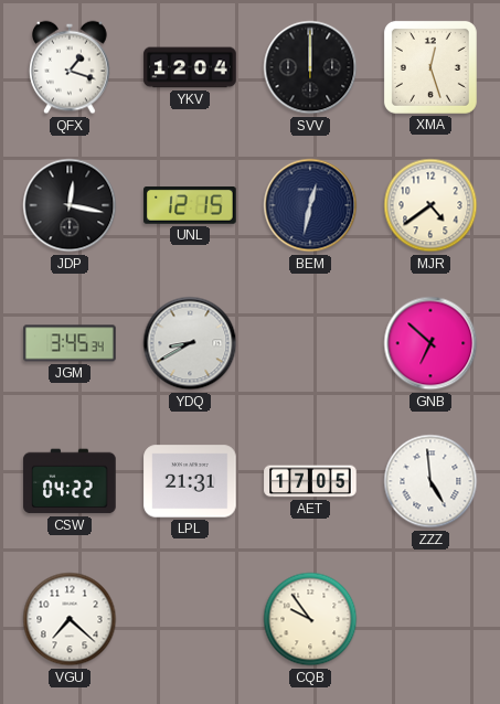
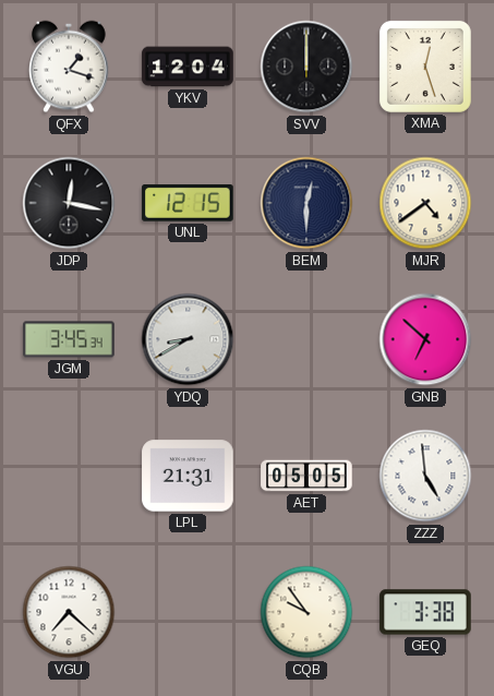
BEM: 12:32 -> 12:30 (306, 203)
CSW: 04:22 -> none (70, 481)
AET: 17:05 -> 05:05 (306, 476)
GEQ: none -> 3:38 (425, 612)
